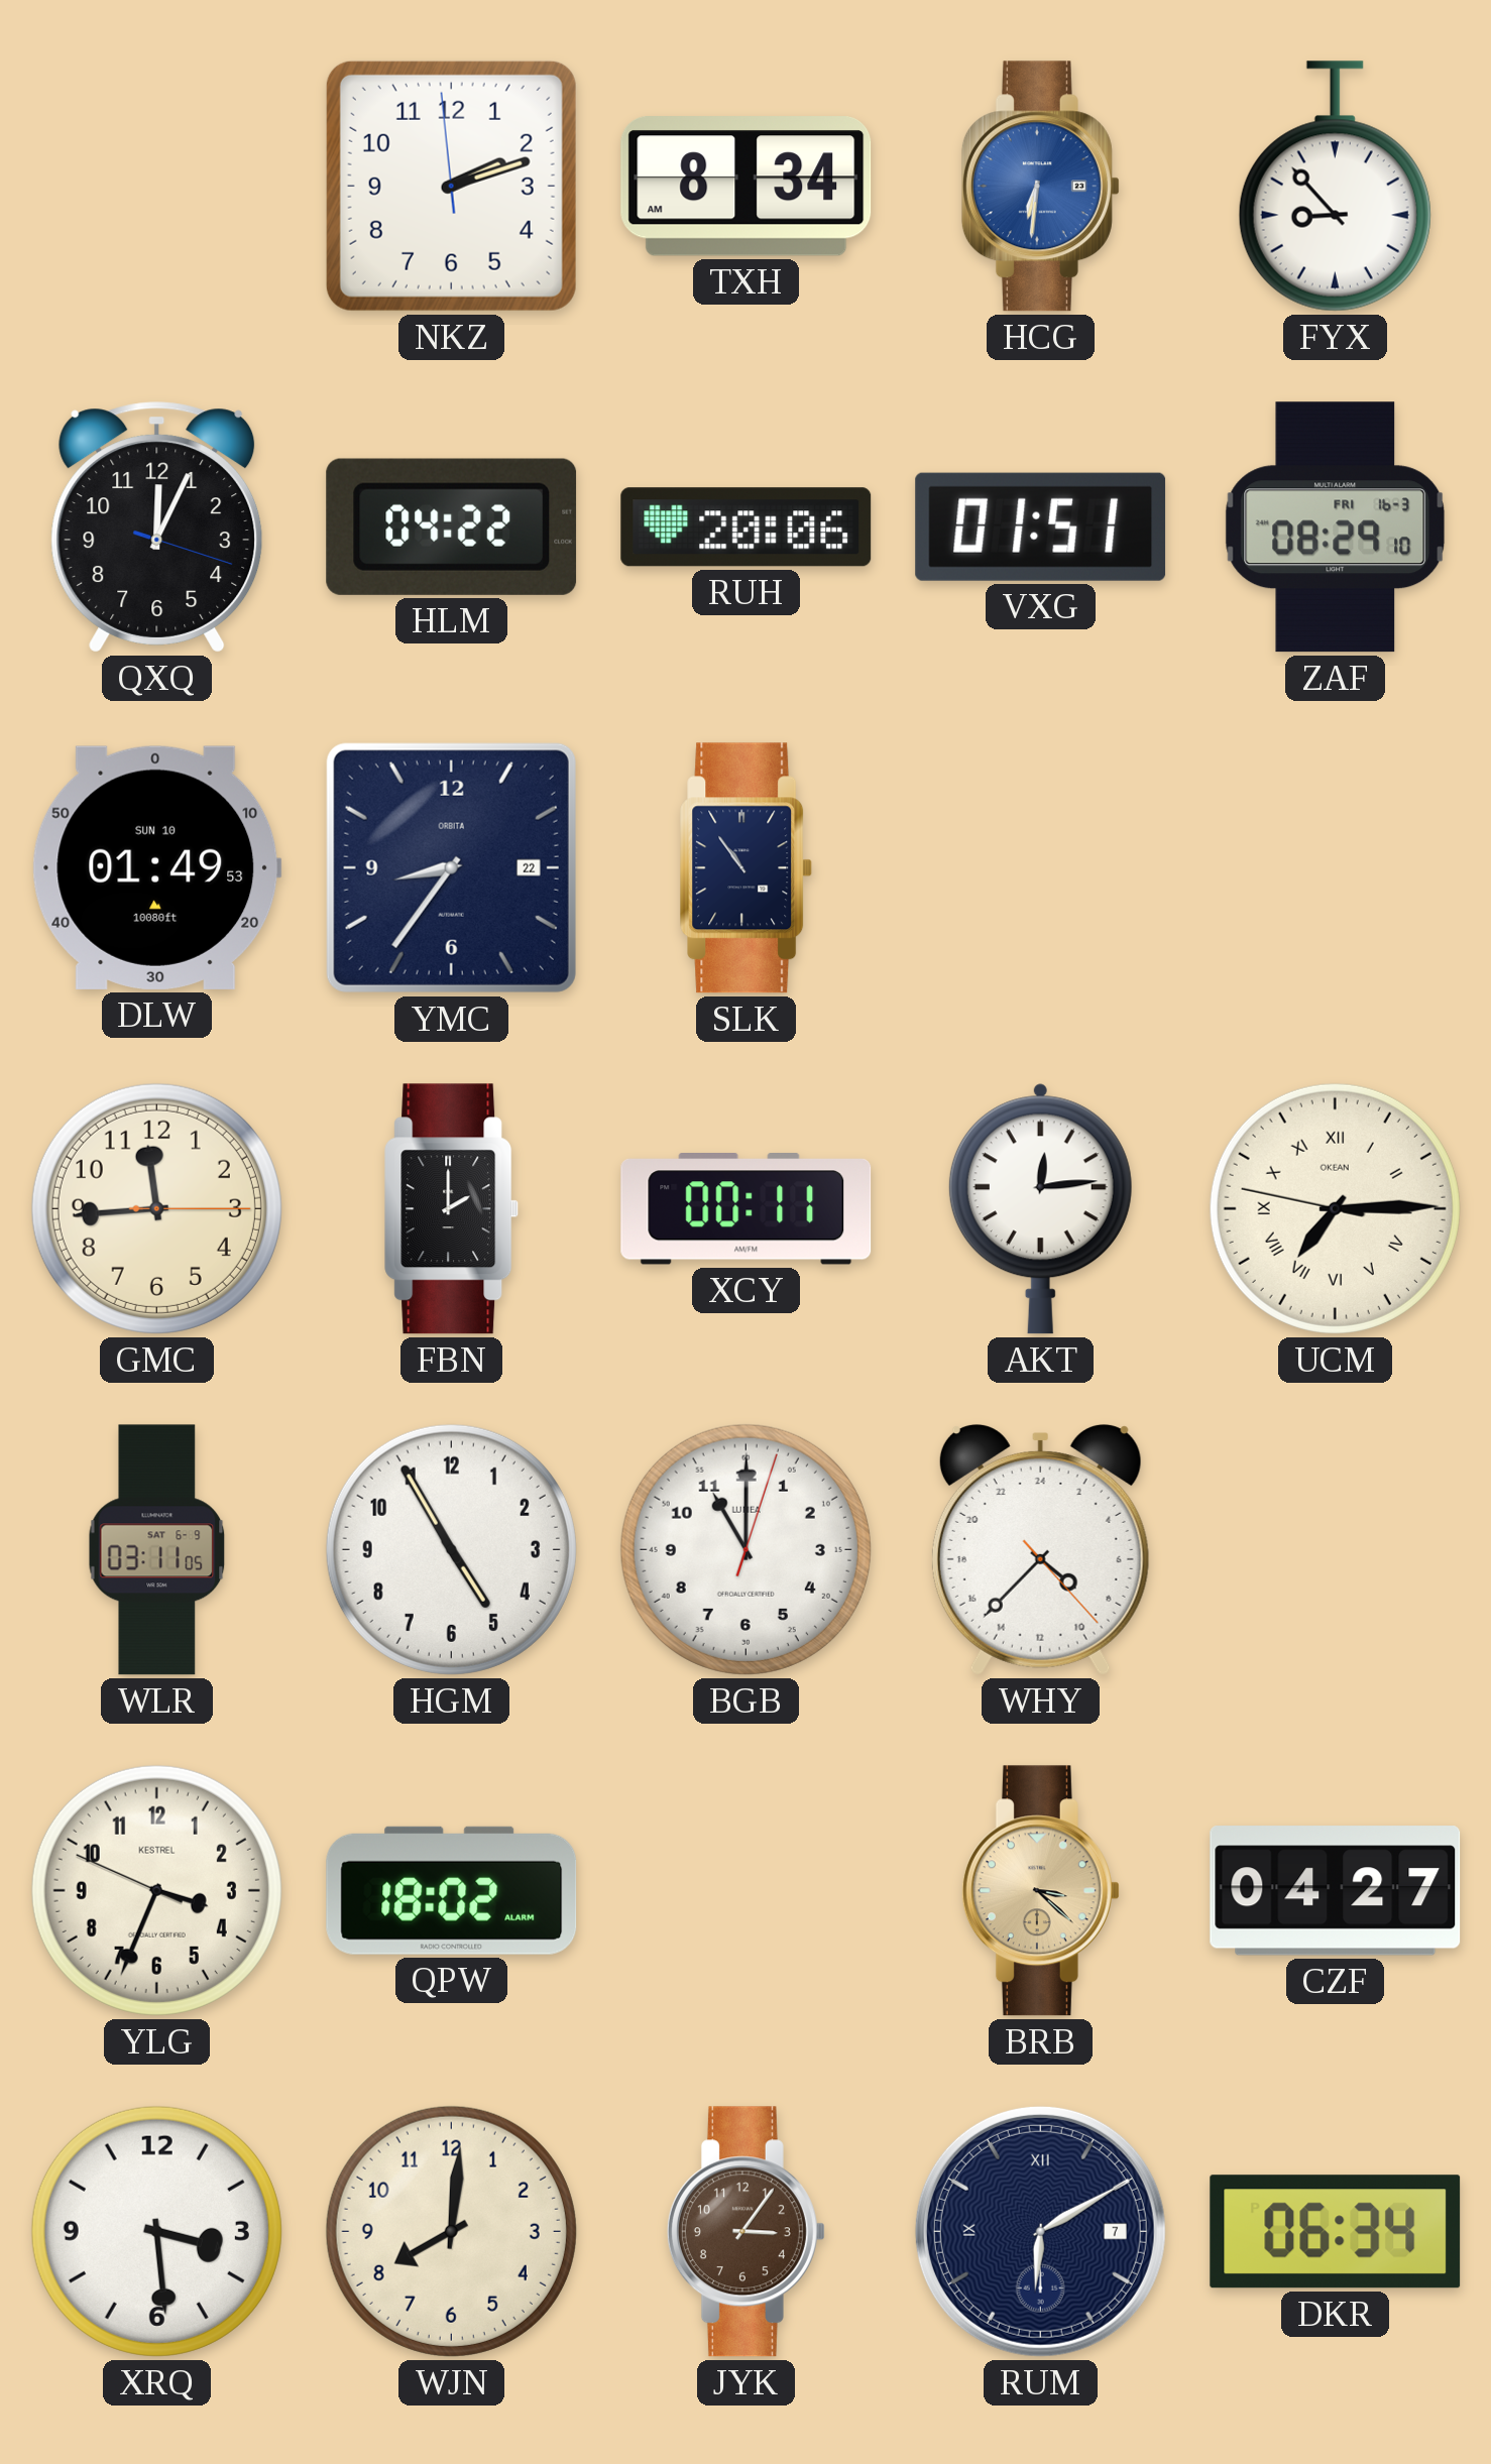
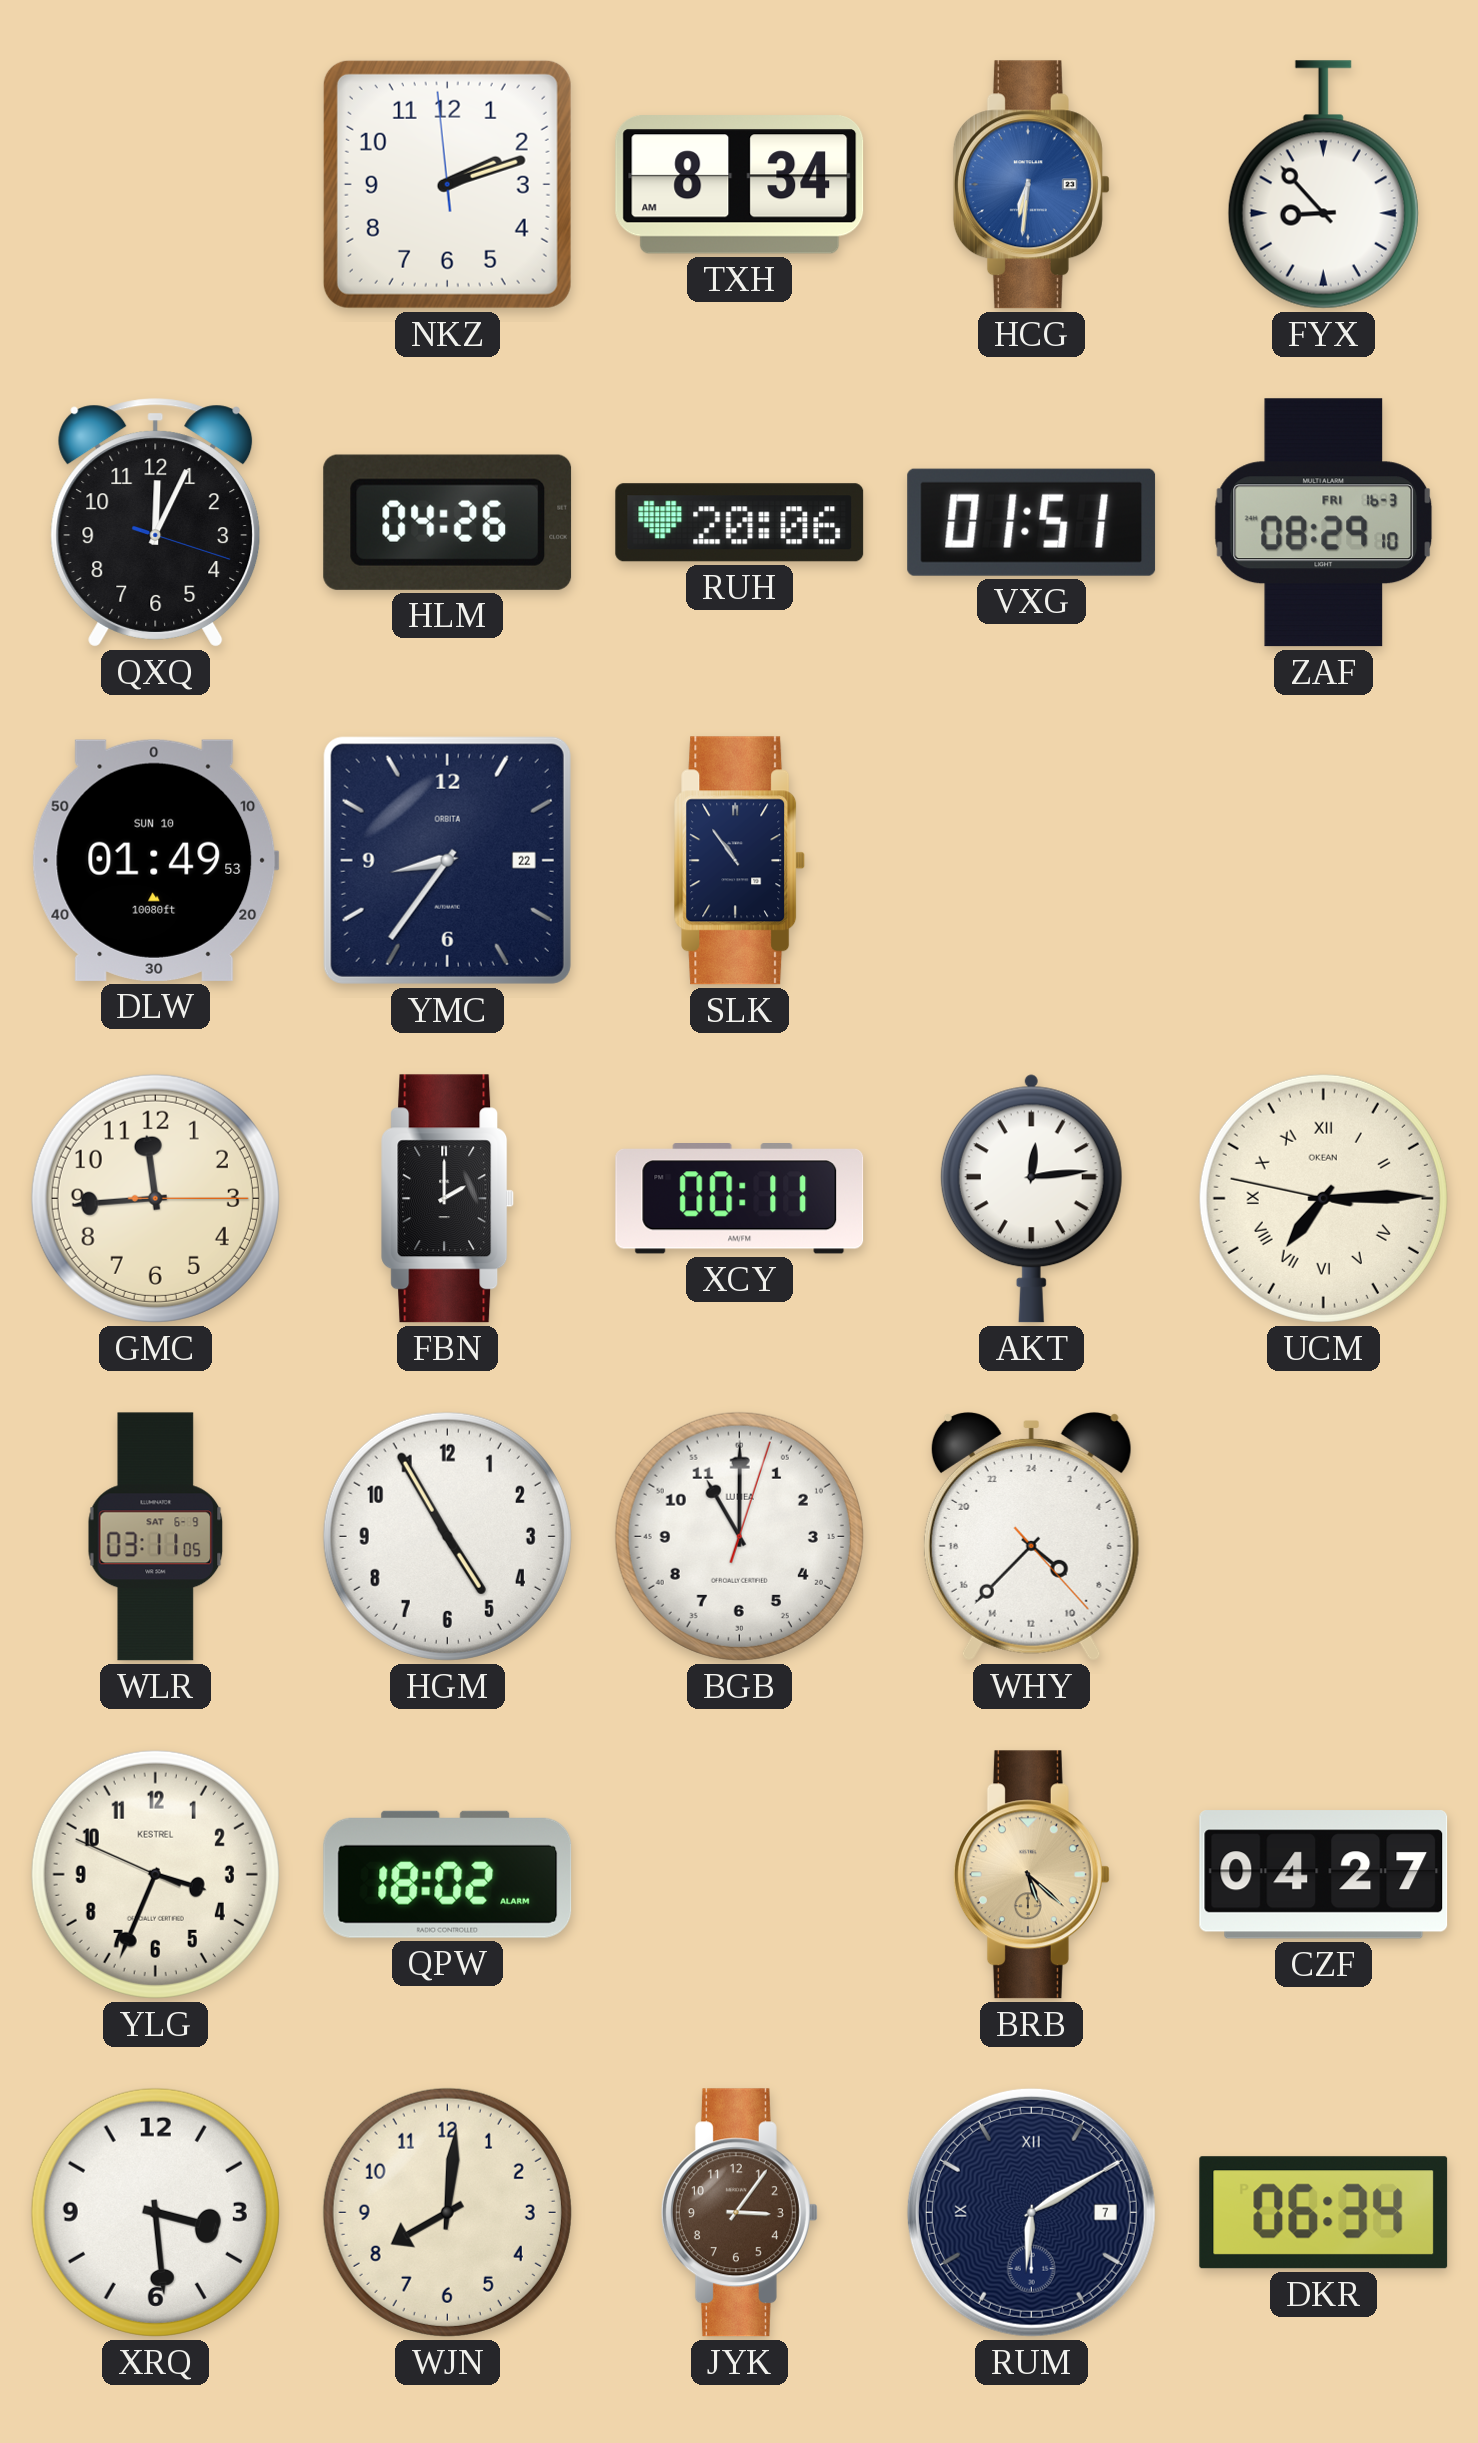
HLM: 04:22 -> 04:26 (448, 522)
BRB: 3:22 -> 5:22 (1031, 1875)
